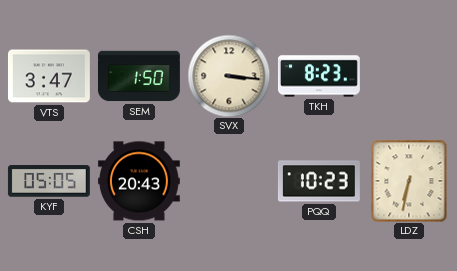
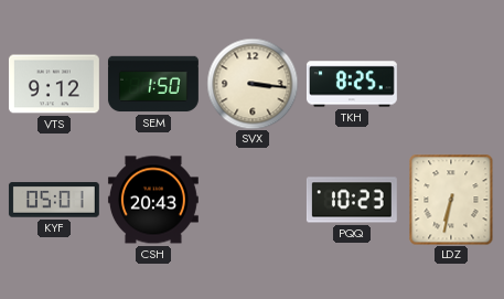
VTS: 3:47 -> 9:12 (54, 84)
TKH: 8:23 -> 8:25 (352, 84)
KYF: 05:05 -> 05:01 (54, 200)
